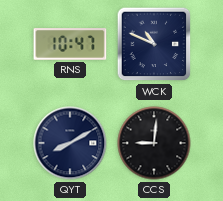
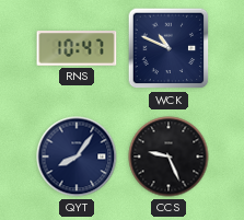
QYT: 8:10 -> 8:06 (77, 157)
CCS: 9:01 -> 9:26 (169, 157)
